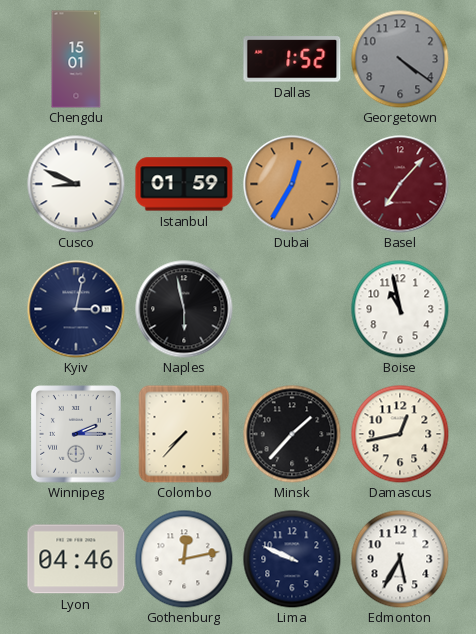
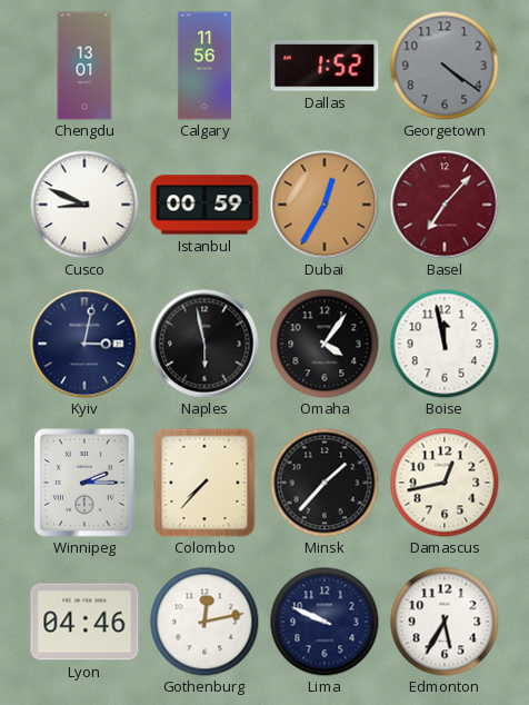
Chengdu: 15:01 -> 13:01 (84, 66)
Calgary: none -> 11:56 (204, 66)
Istanbul: 01:59 -> 00:59 (204, 205)
Omaha: none -> 4:06 (325, 344)
Boise: 10:58 -> 11:58 (445, 344)
